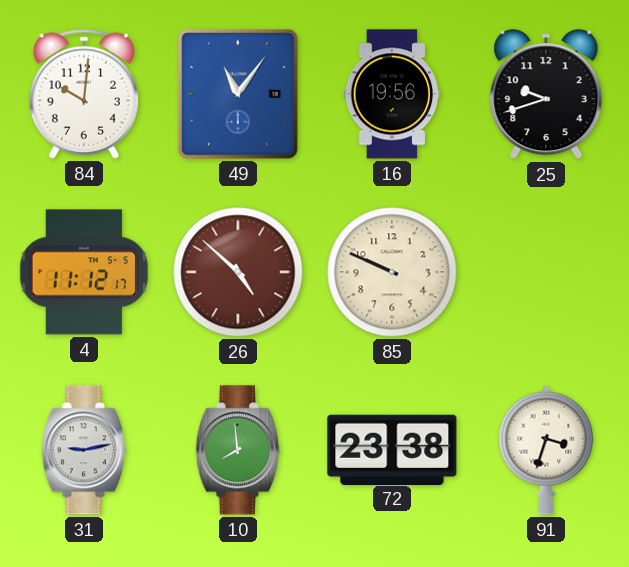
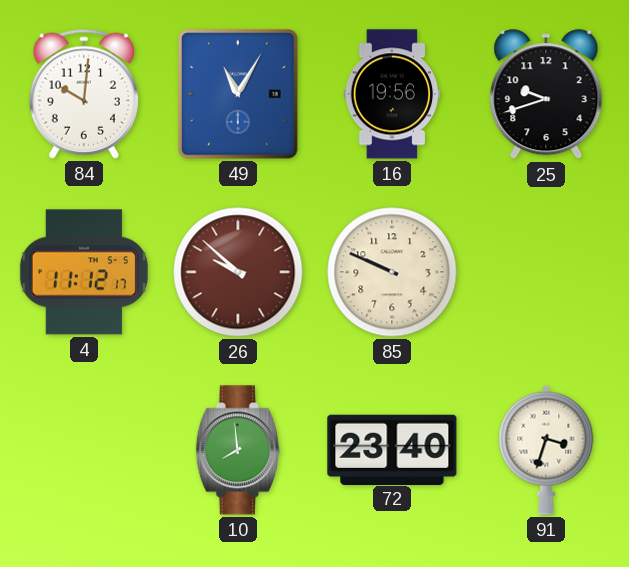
49: 11:06 -> 11:05 (238, 95)
26: 4:52 -> 9:52 (238, 272)
31: 9:13 -> none (84, 450)
72: 23:38 -> 23:40 (392, 449)
